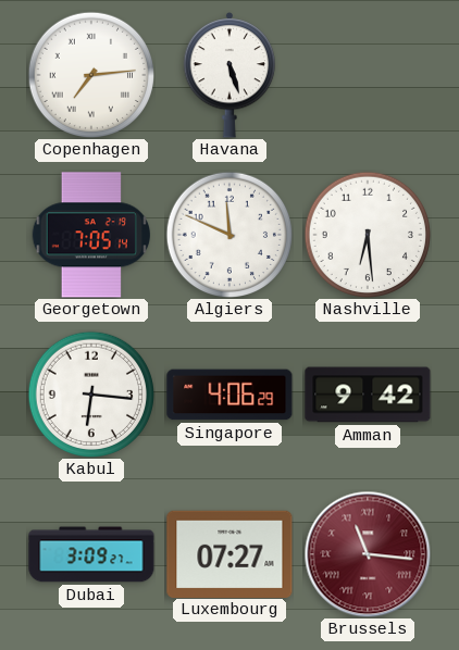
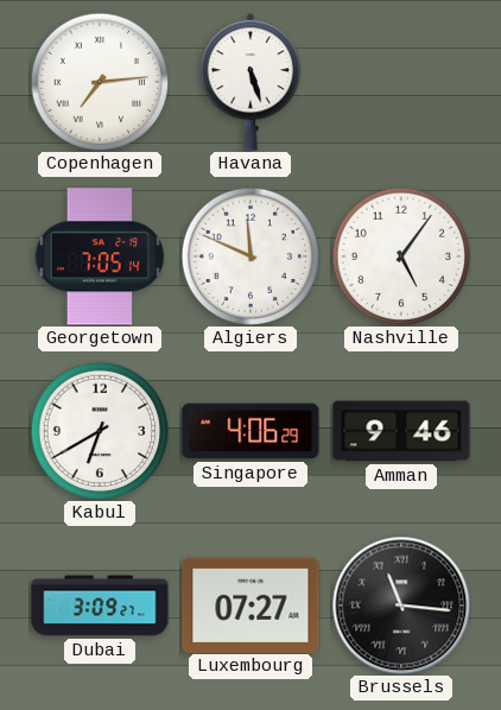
Nashville: 6:29 -> 5:06 (401, 256)
Kabul: 6:16 -> 6:40 (100, 431)
Amman: 9:42 -> 9:46 (401, 431)
Brussels dial: burgundy -> black (401, 606)
